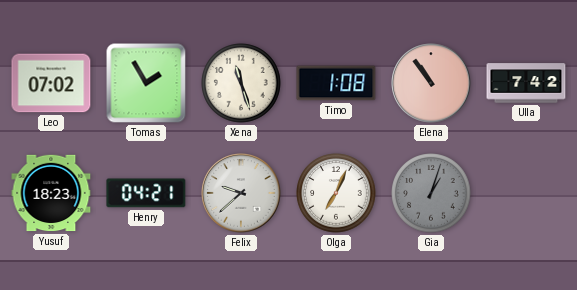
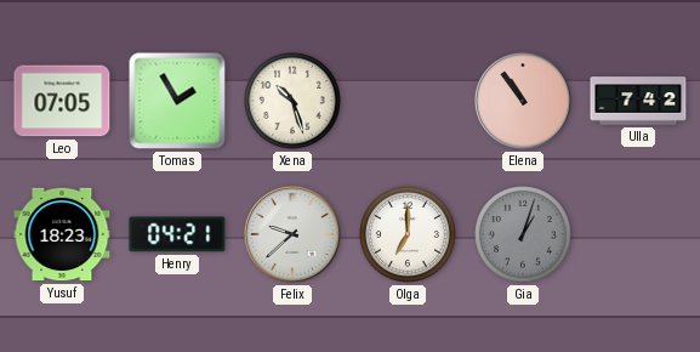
Leo: 07:02 -> 07:05 (62, 101)
Xena: 11:27 -> 10:27 (292, 101)
Timo: 1:08 -> none (336, 83)
Olga: 7:04 -> 7:00 (408, 234)
